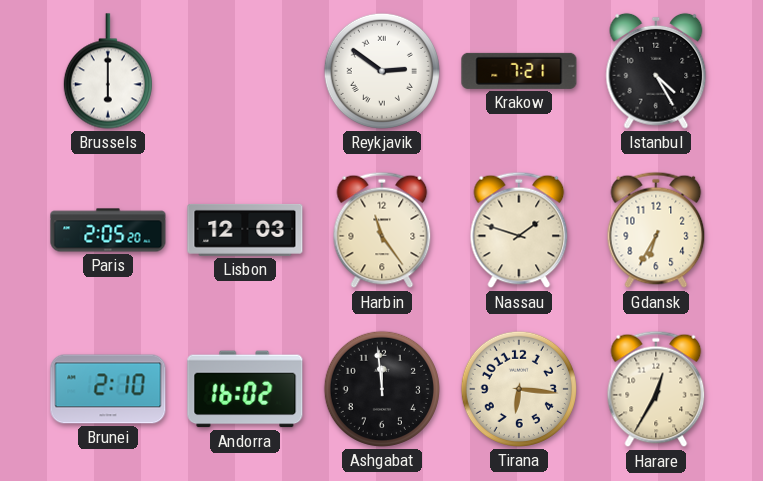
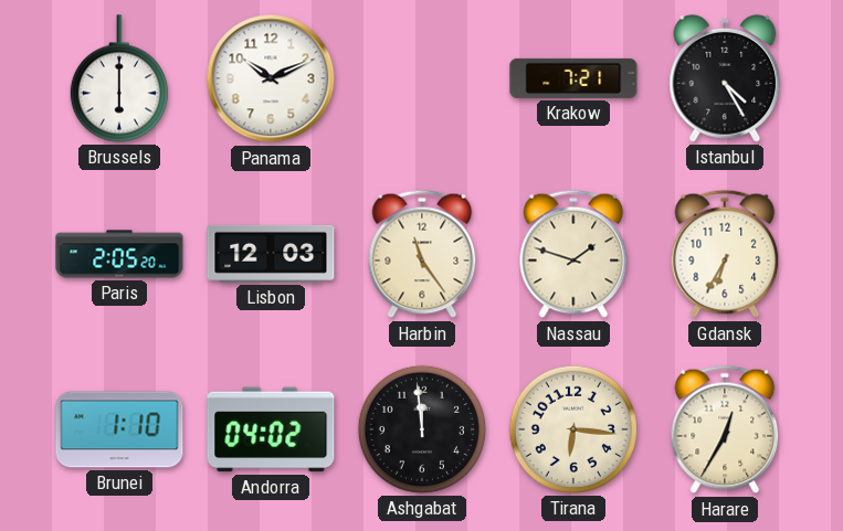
Panama: none -> 10:11 (271, 78)
Reykjavik: 2:51 -> none (382, 71)
Brunei: 2:10 -> 1:10 (119, 429)
Andorra: 16:02 -> 04:02 (271, 429)
